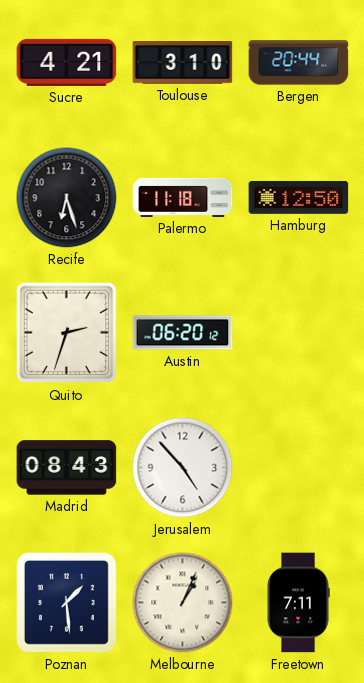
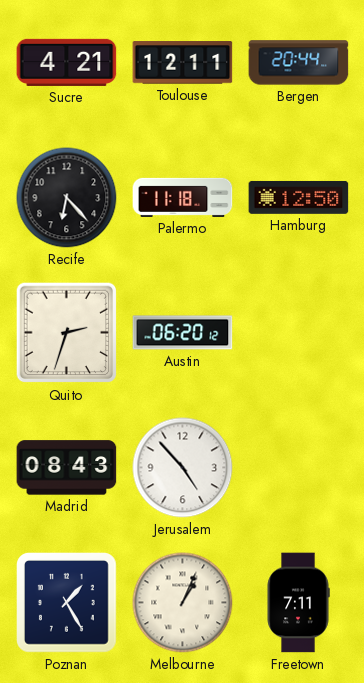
Toulouse: 3:10 -> 12:11 (183, 63)
Recife: 6:27 -> 6:23 (67, 198)
Poznan: 1:29 -> 1:25 (67, 603)
